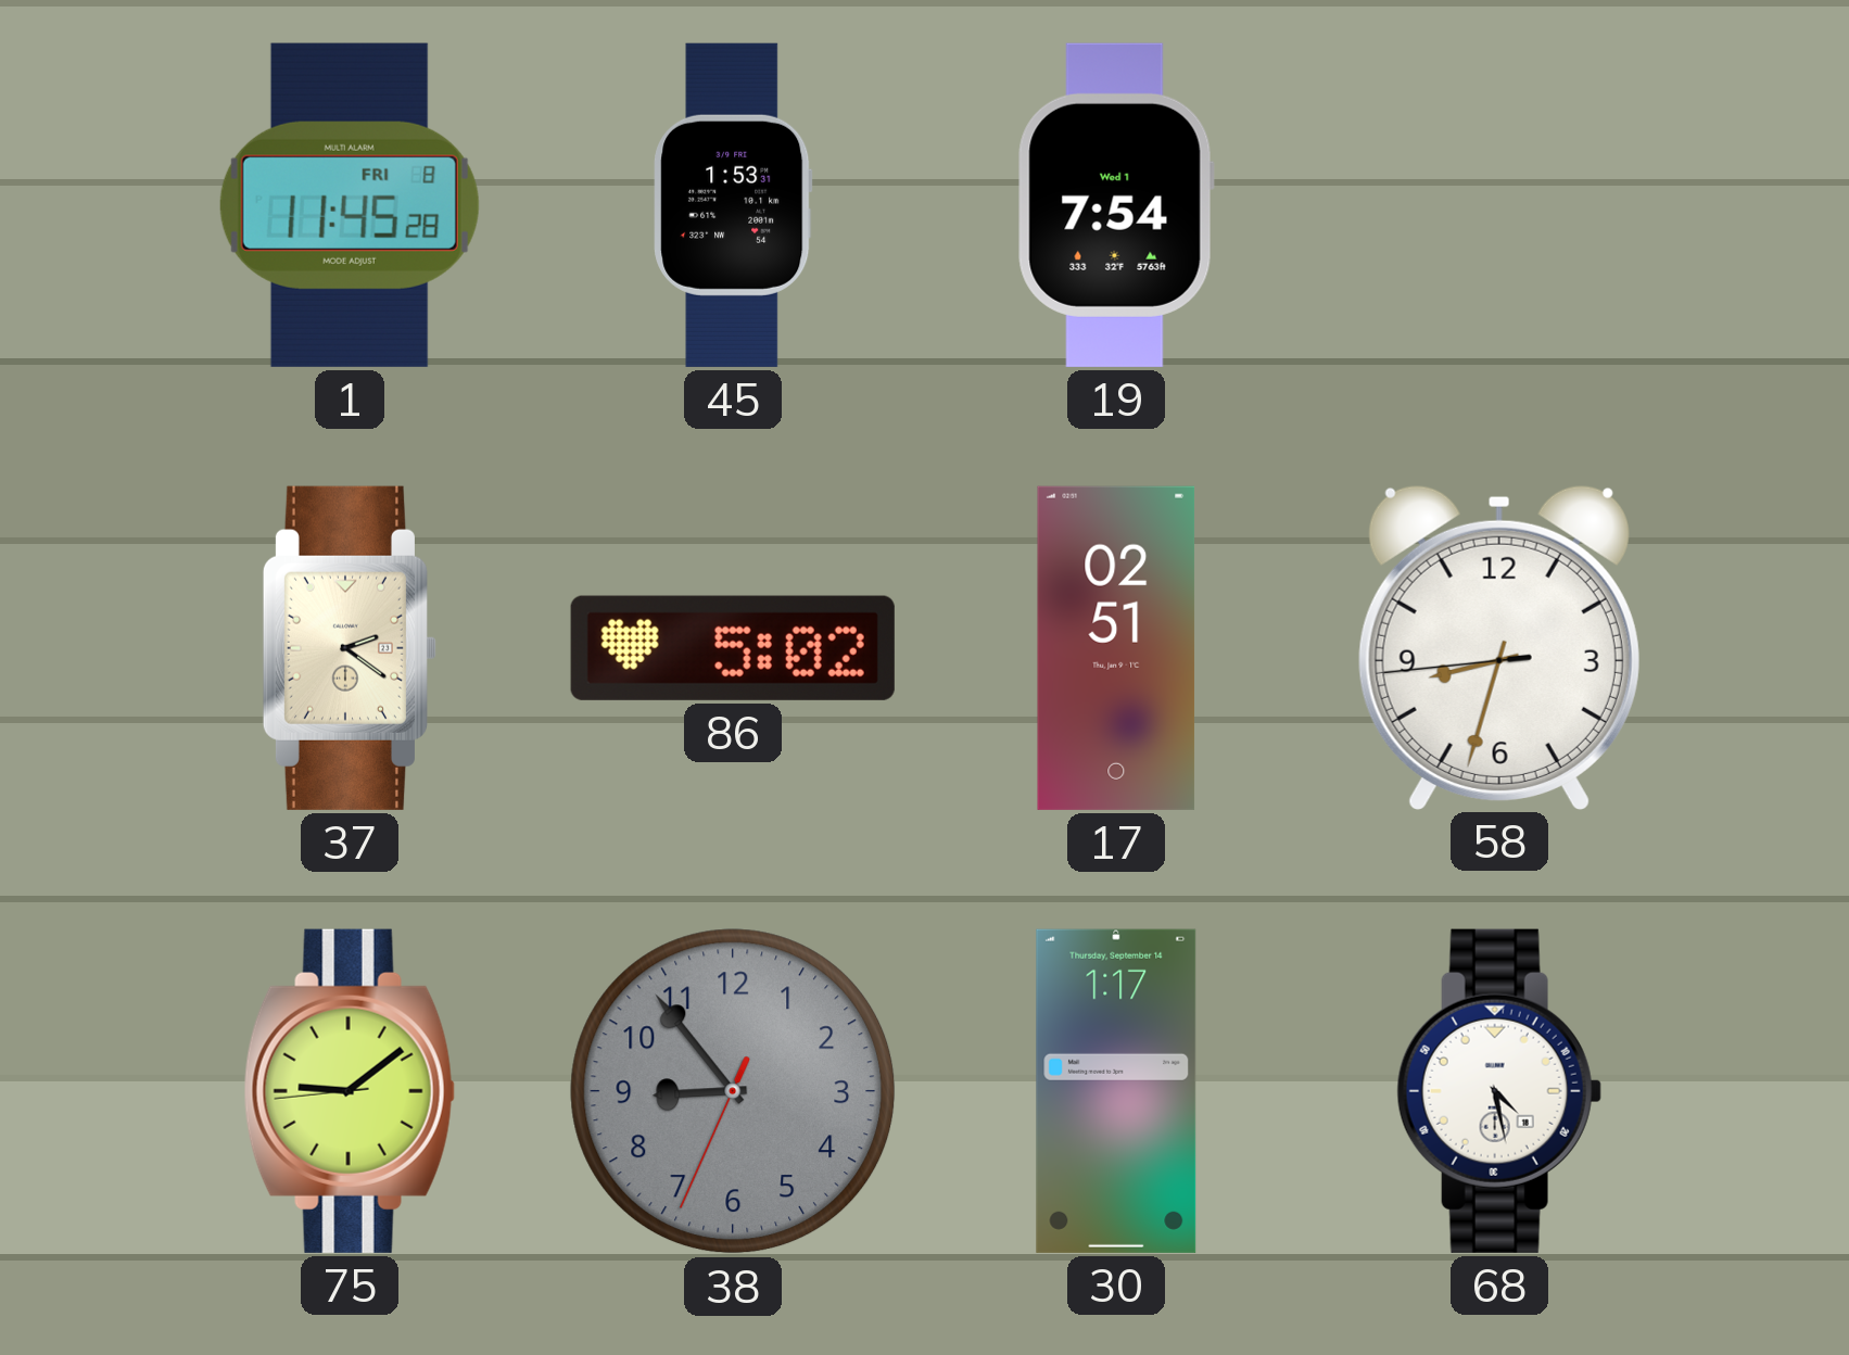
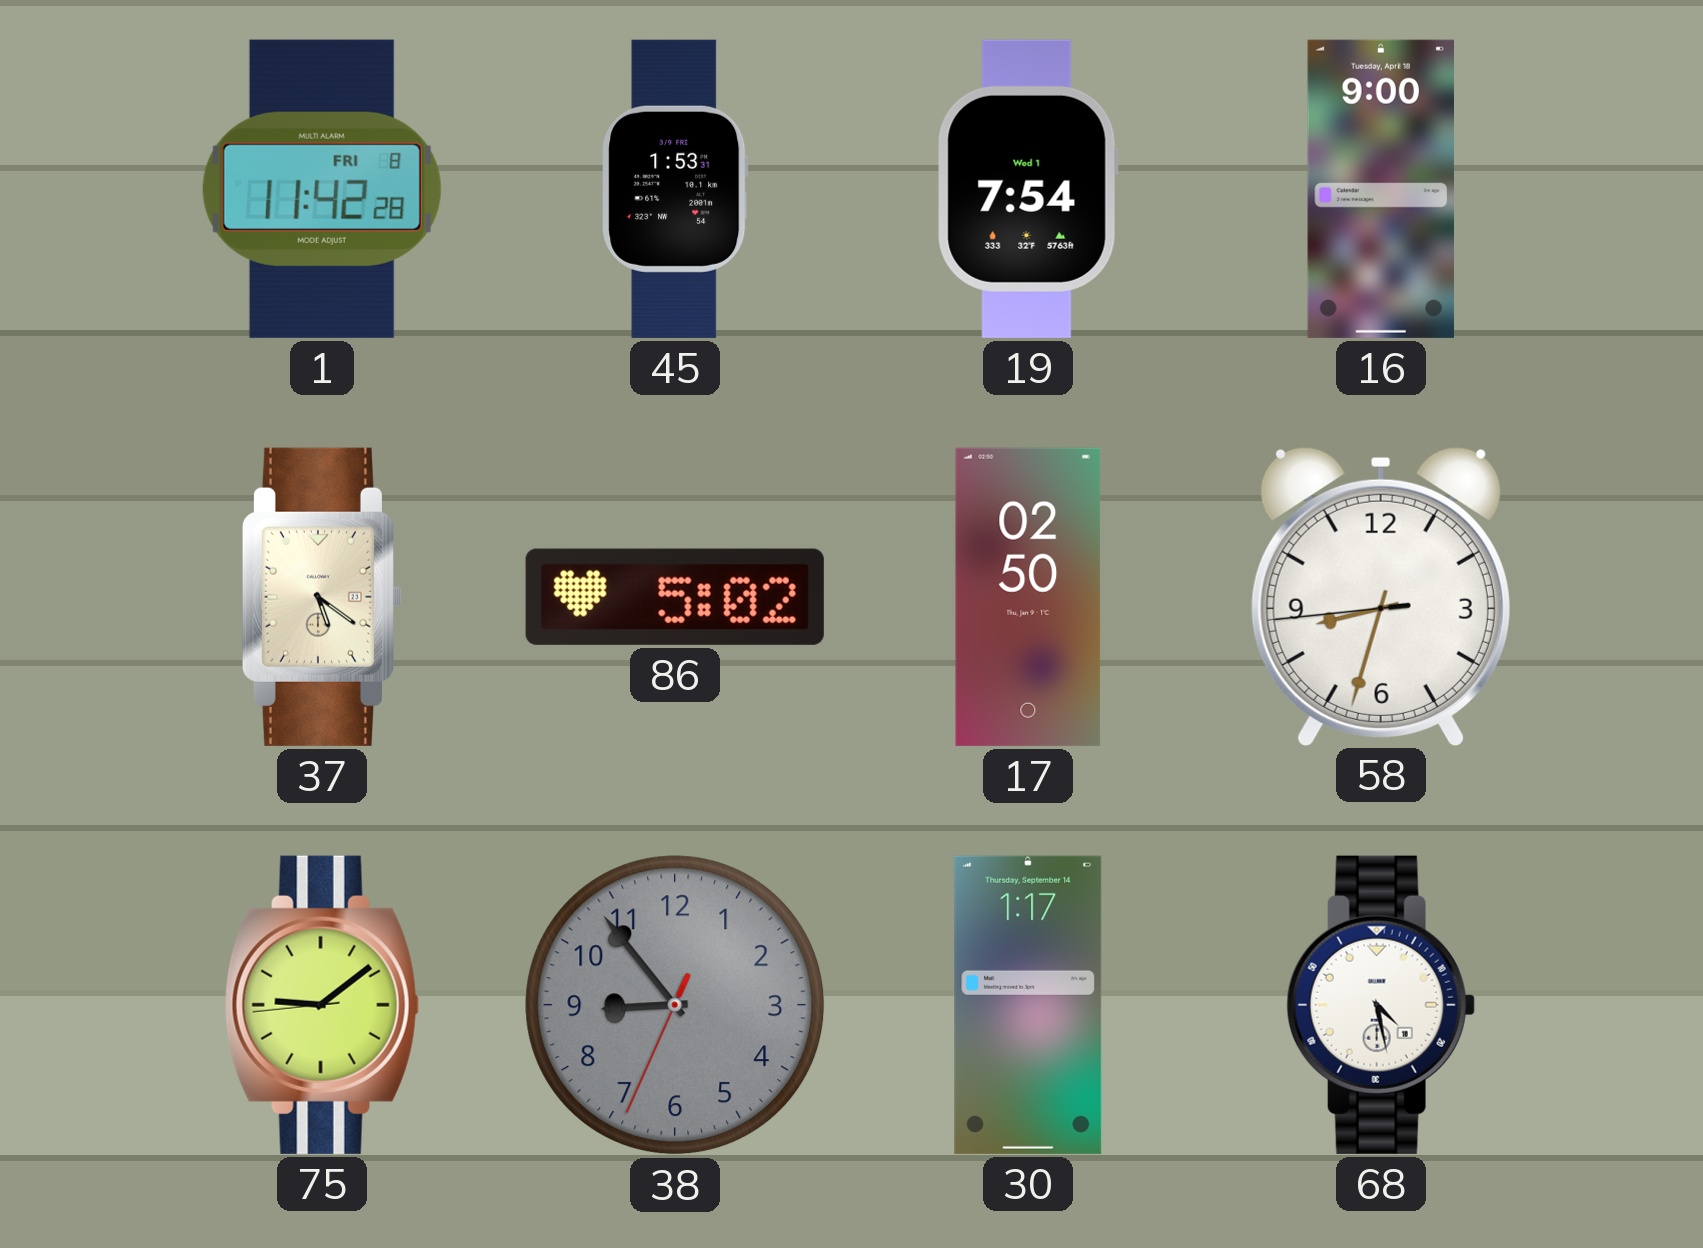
1: 11:45 -> 11:42 (322, 189)
16: none -> 9:00 (1381, 189)
37: 2:21 -> 5:21 (322, 597)
17: 02:51 -> 02:50 (1028, 597)
